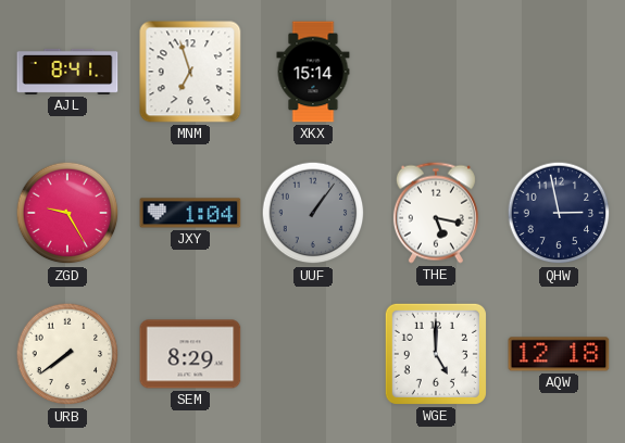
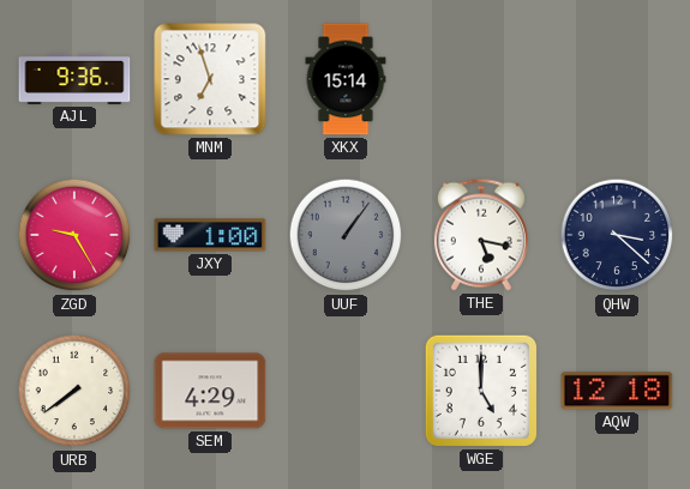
AJL: 8:41 -> 9:36 (74, 79)
JXY: 1:04 -> 1:00 (210, 235)
QHW: 2:58 -> 3:22 (617, 235)
SEM: 8:29 -> 4:29 (210, 391)
